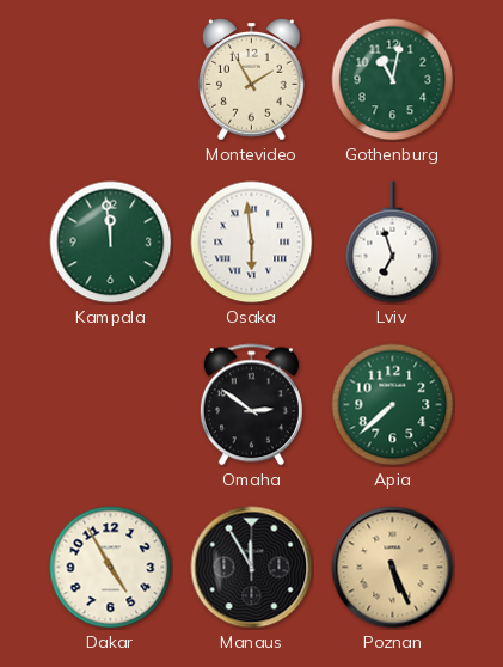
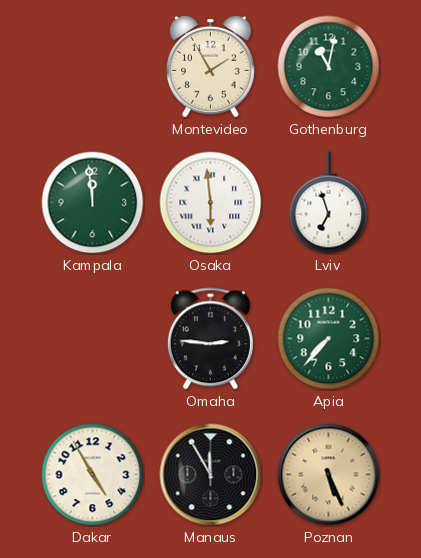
Omaha: 2:51 -> 2:46 (210, 339)
Apia: 7:38 -> 7:37 (329, 339)
